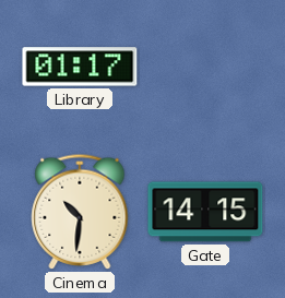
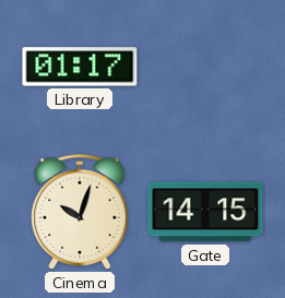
Cinema: 10:31 -> 10:03 (80, 212)
